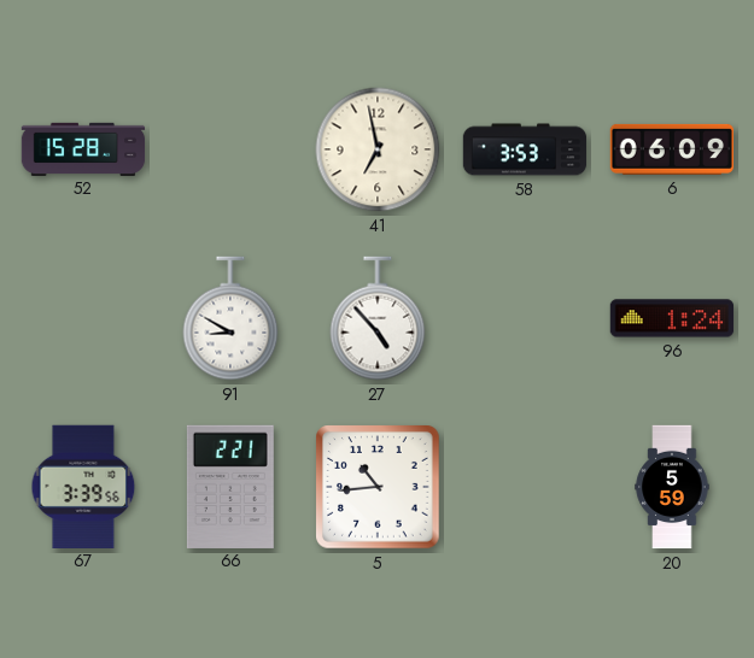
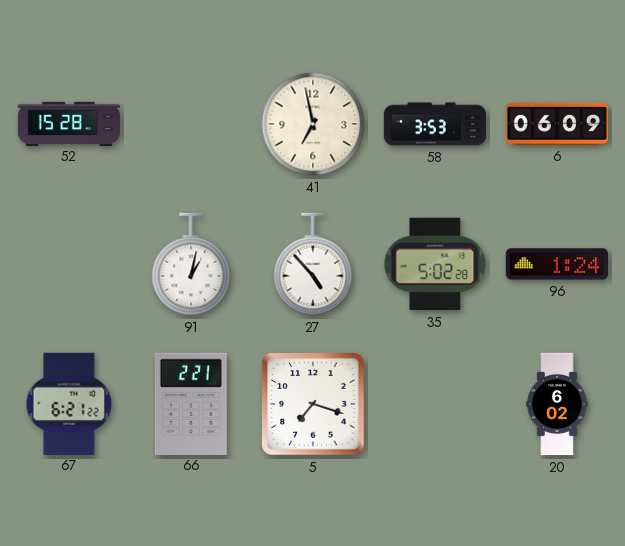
91: 8:50 -> 1:02 (191, 264)
35: none -> 5:02 (435, 264)
67: 3:39 -> 6:21 (69, 403)
5: 10:44 -> 7:18 (313, 404)
20: 5:59 -> 6:02 (557, 404)
